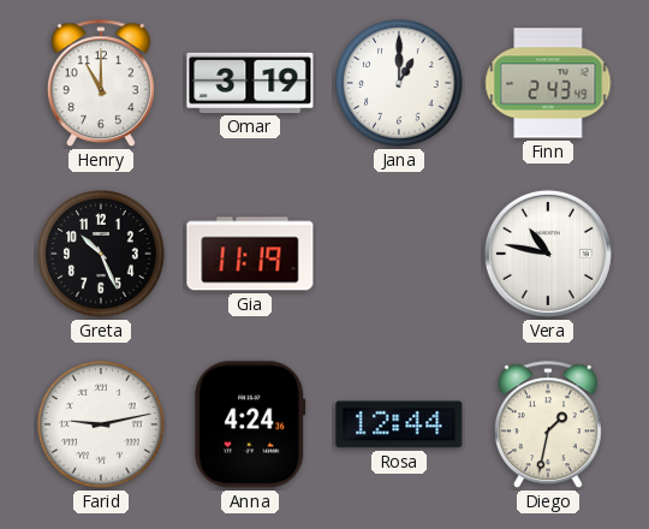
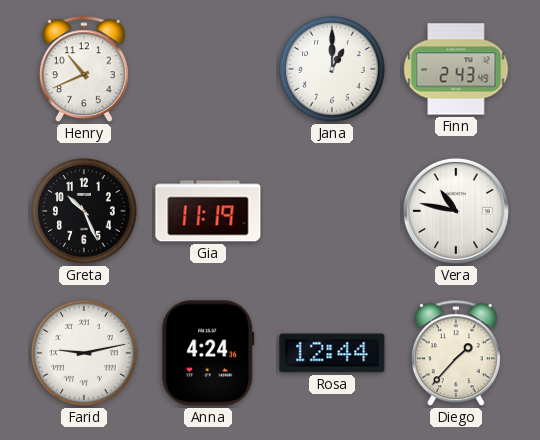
Henry: 11:00 -> 10:41 (84, 70)
Omar: 3:19 -> none (250, 83)
Diego: 1:32 -> 1:37 (456, 354)
